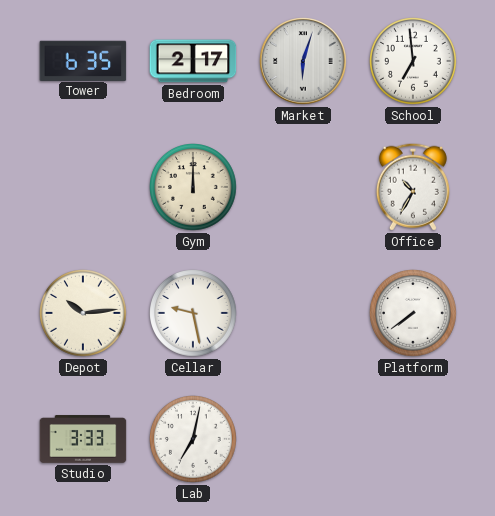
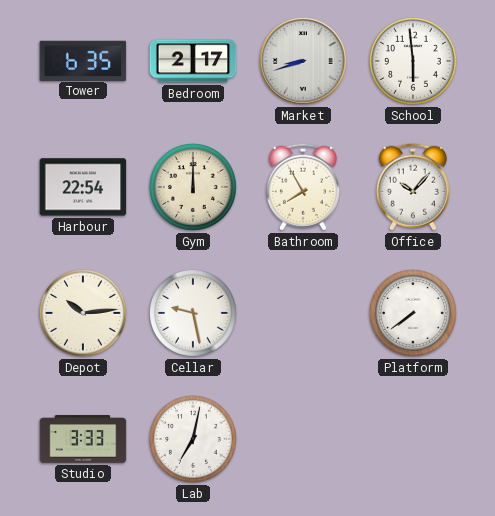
Market: 6:03 -> 8:42 (303, 61)
School: 6:59 -> 5:59 (414, 62)
Harbour: none -> 22:54 (83, 187)
Bathroom: none -> 7:55 (303, 187)
Office: 10:35 -> 10:07 (413, 187)
